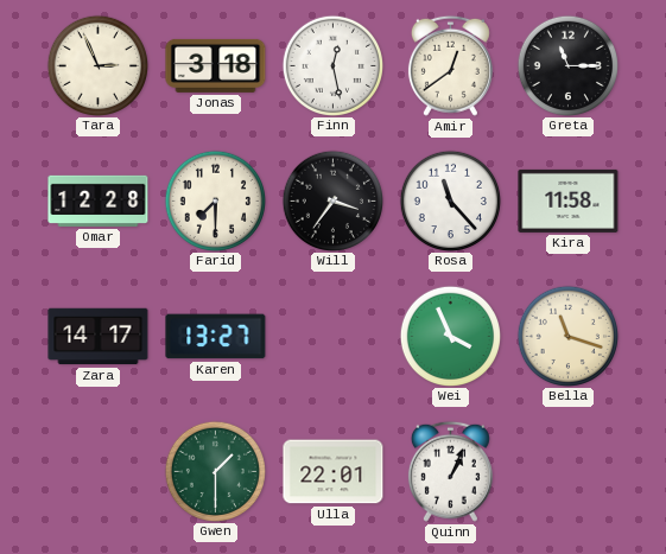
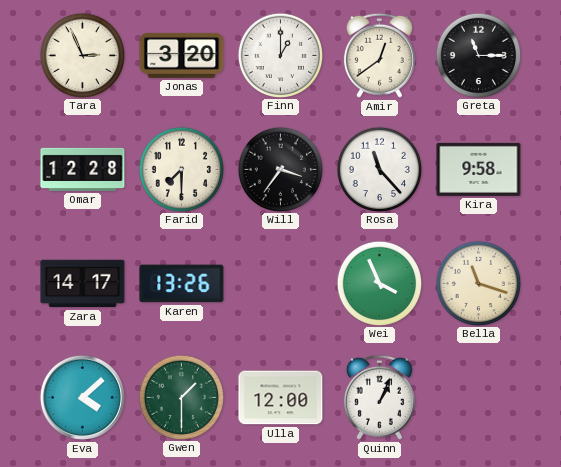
Jonas: 3:18 -> 3:20 (182, 55)
Finn: 12:28 -> 1:00 (280, 55)
Kira: 11:58 -> 9:58 (479, 169)
Karen: 13:27 -> 13:26 (182, 284)
Eva: none -> 4:08 (82, 397)
Ulla: 22:01 -> 12:00 (281, 398)
